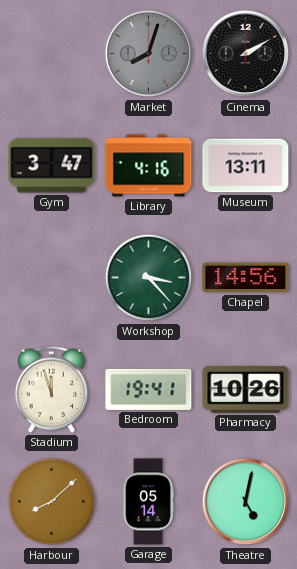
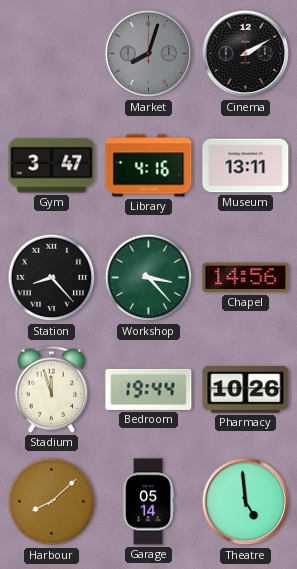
Station: none -> 8:23 (52, 278)
Bedroom: 19:41 -> 19:44 (149, 389)
Theatre: 5:02 -> 4:59 (246, 502)
